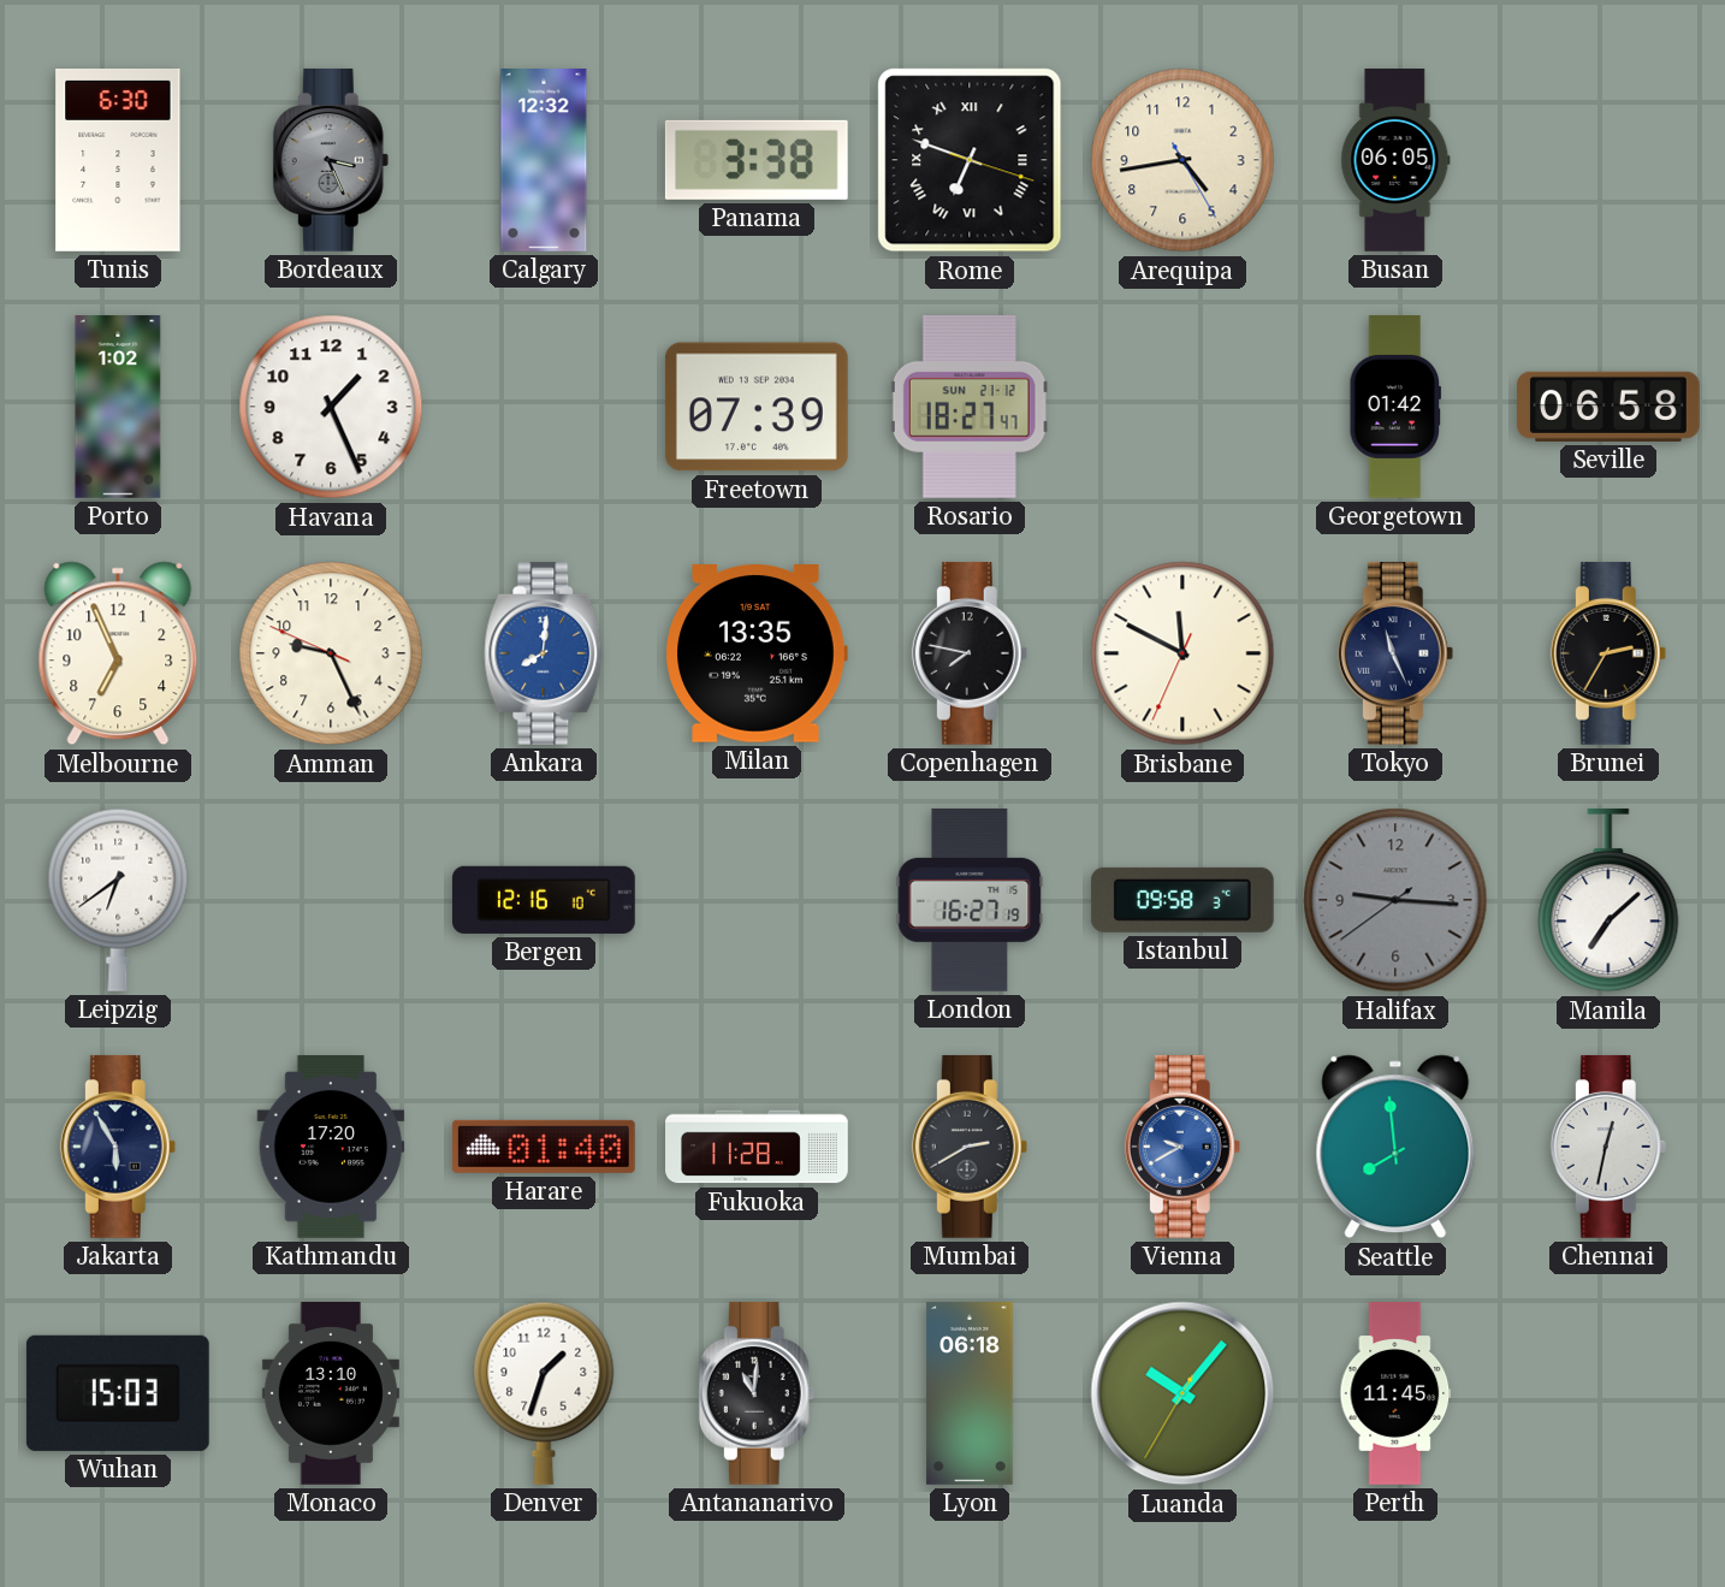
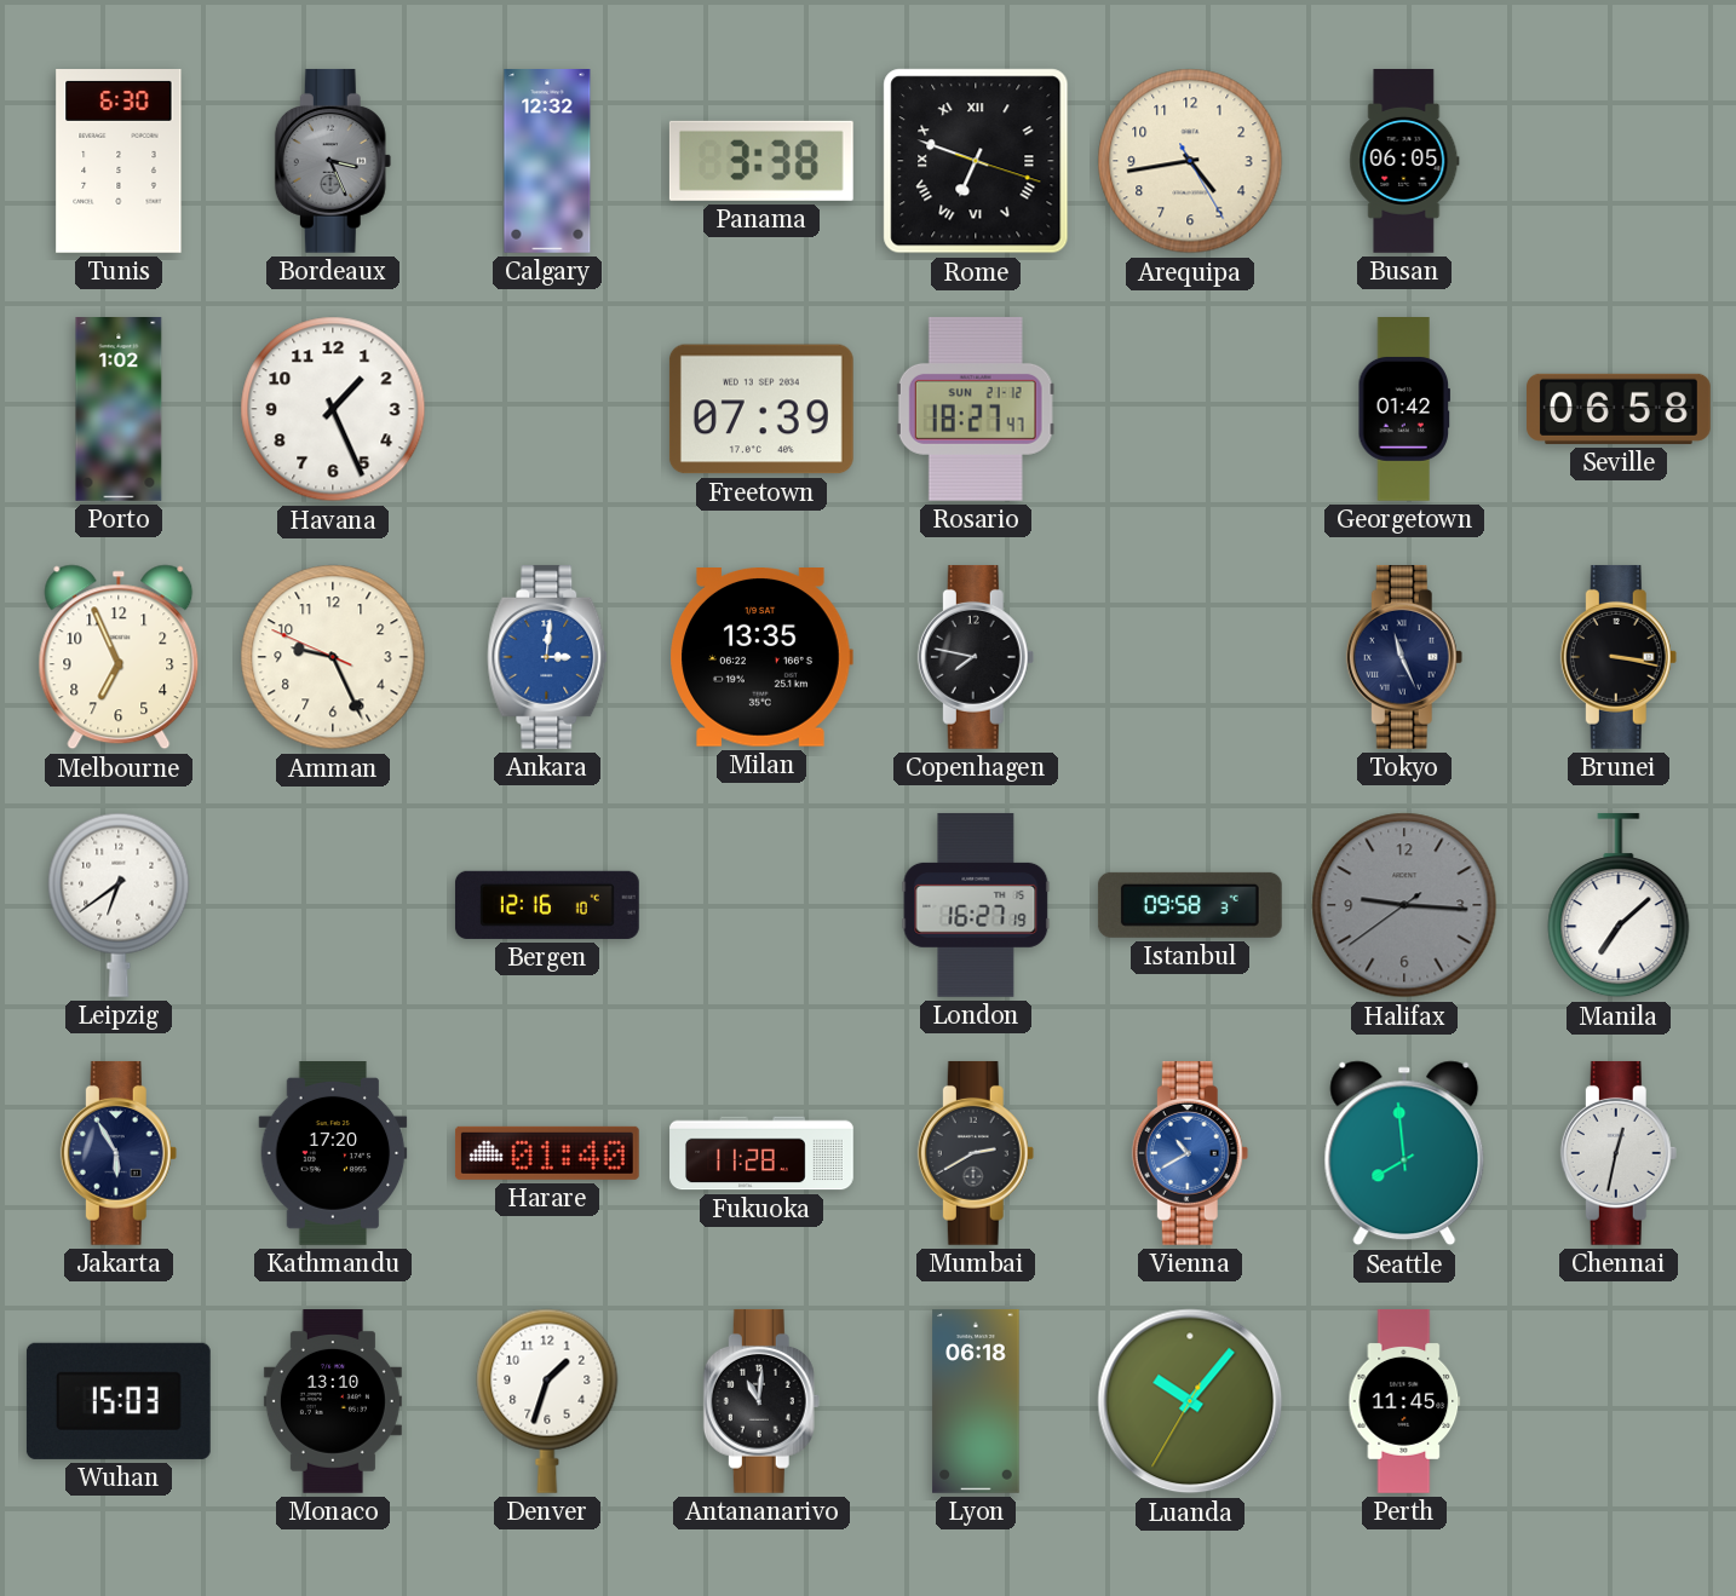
Ankara: 8:01 -> 3:01 (547, 657)
Brisbane: 11:49 -> none (1182, 653)
Brunei: 2:35 -> 3:17 (1619, 657)
Vienna: 9:40 -> 10:40 (1190, 1153)
